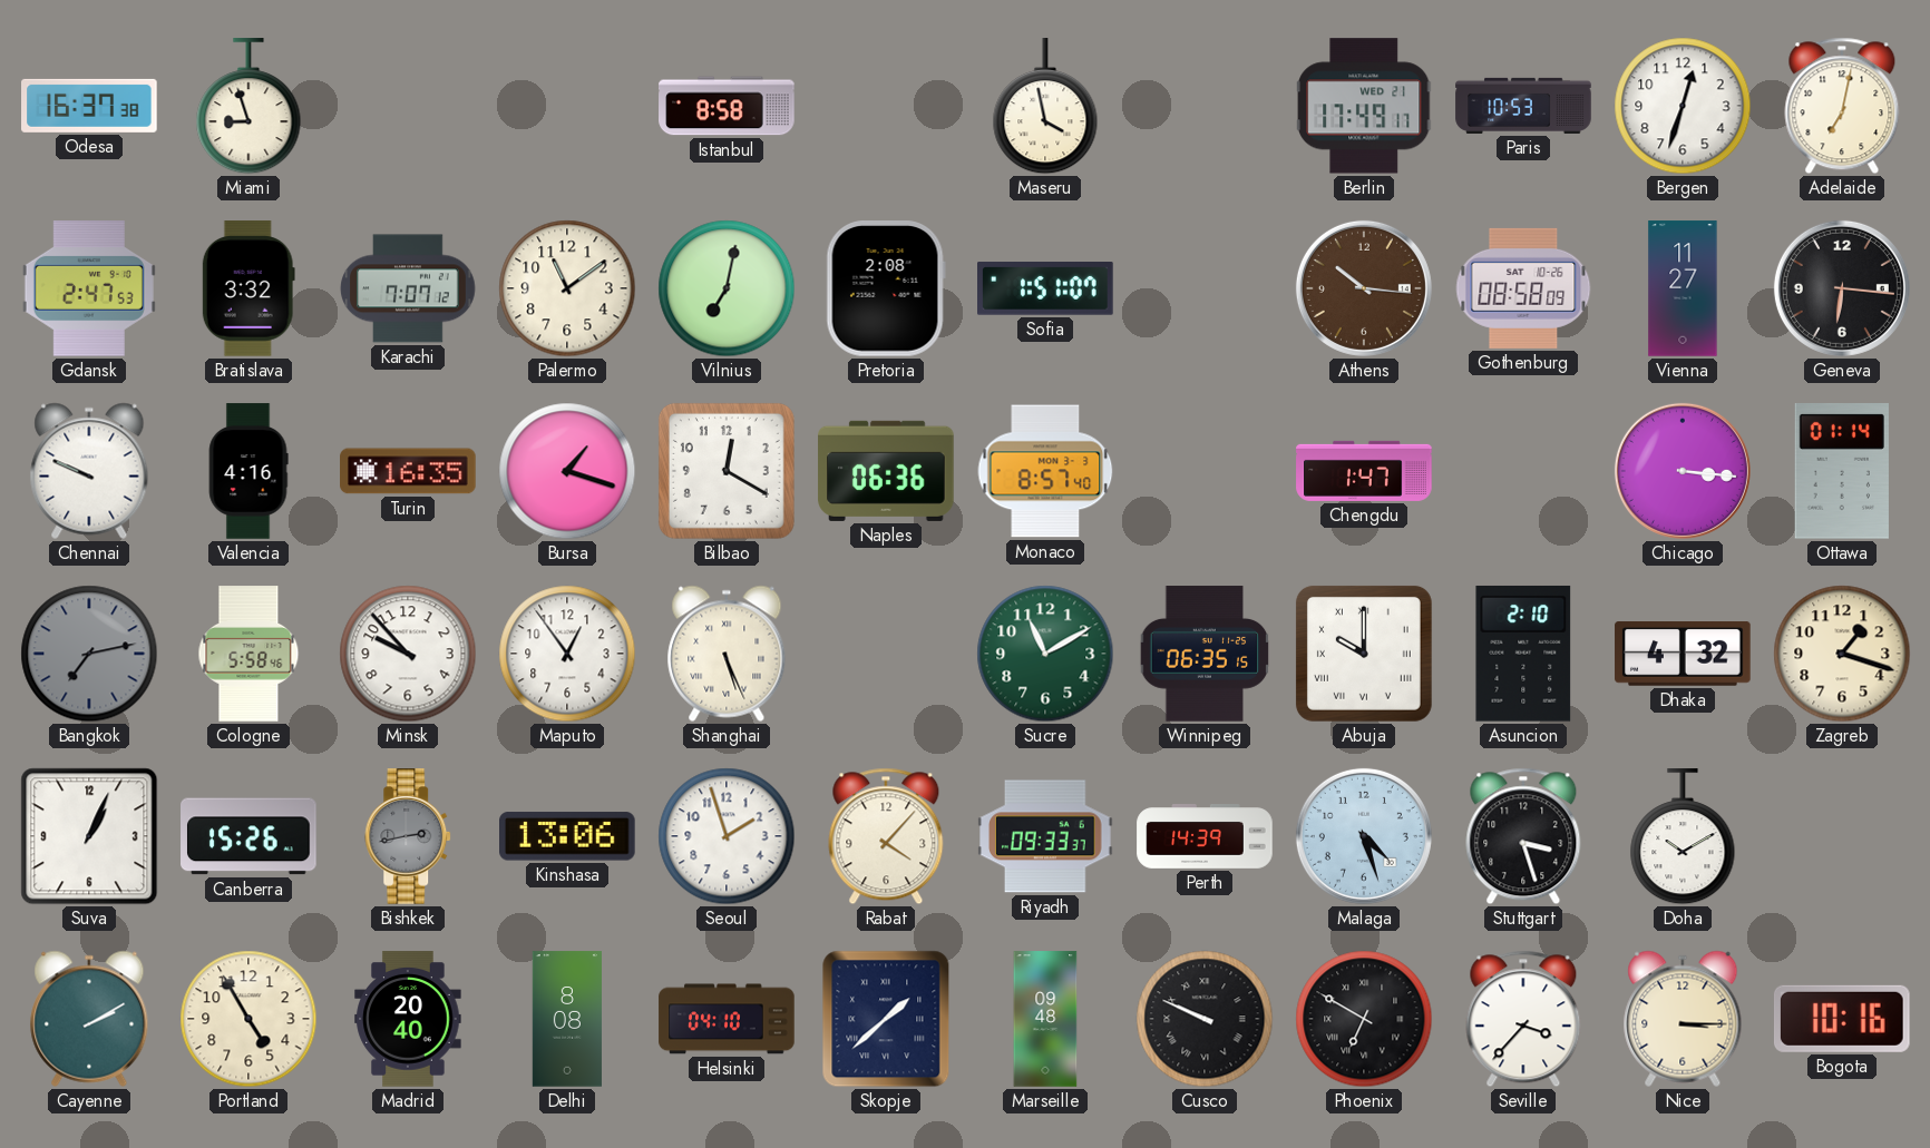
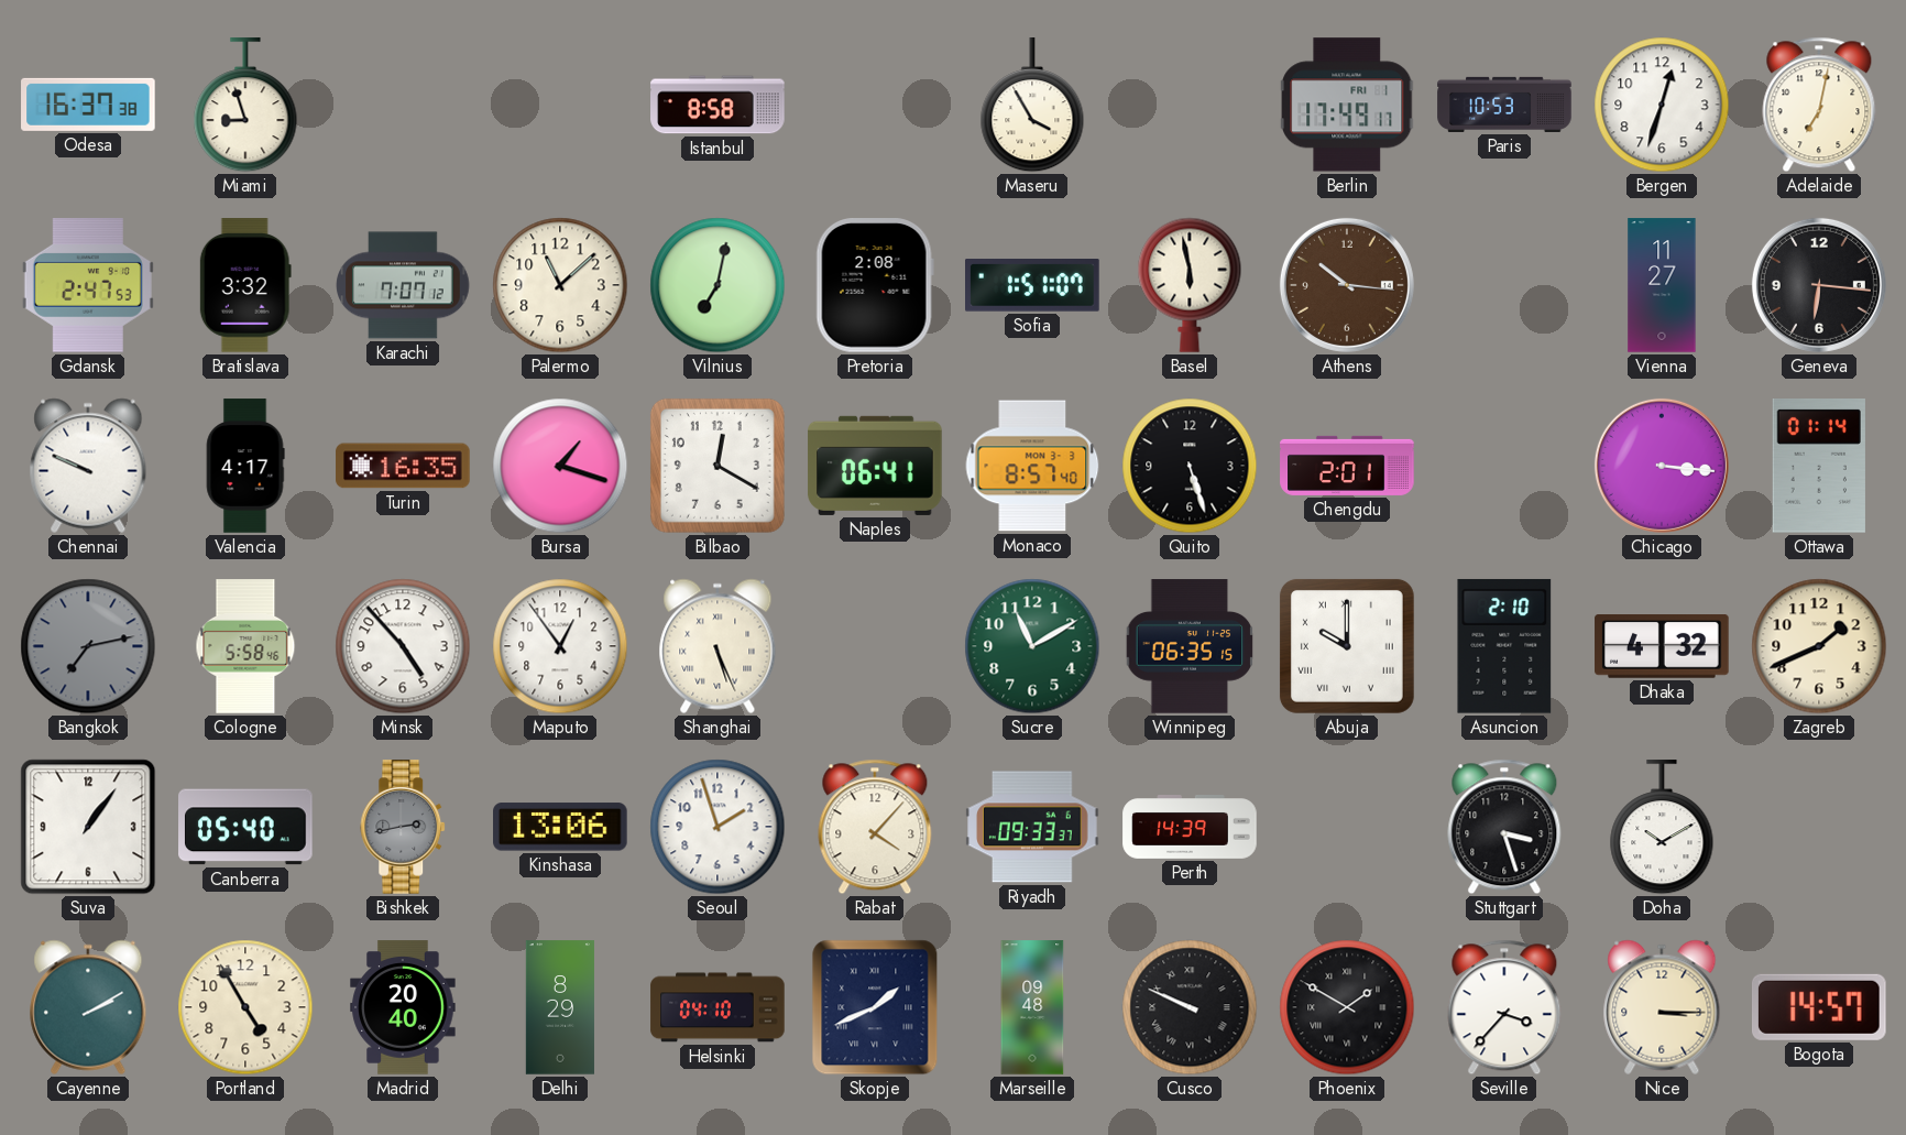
Maseru: 3:58 -> 3:55 (1032, 106)
Berlin date: WED 21 -> FRI 1 (1347, 105)
Palermo: 11:09 -> 11:08 (560, 285)
Basel: none -> 5:58 (1190, 285)
Gothenburg: 08:58 -> none (1523, 288)
Valencia: 4:16 -> 4:17 (245, 466)
Naples: 06:36 -> 06:41 (875, 466)
Quito: none -> 5:27 (1190, 466)
Chengdu: 1:47 -> 2:01 (1347, 466)
Minsk: 9:53 -> 4:53 (403, 646)
Zagreb: 1:18 -> 1:41 (1819, 646)
Suva: 1:04 -> 1:06 (88, 827)
Canberra: 15:26 -> 05:40 (245, 827)
Malaga: 4:27 -> none (1364, 836)
Delhi: 8:08 -> 8:29 (559, 1007)
Skopje: 1:38 -> 1:41 (875, 1007)
Phoenix: 6:50 -> 1:50 (1347, 1007)
Bogota: 10:16 -> 14:57 (1819, 1007)
